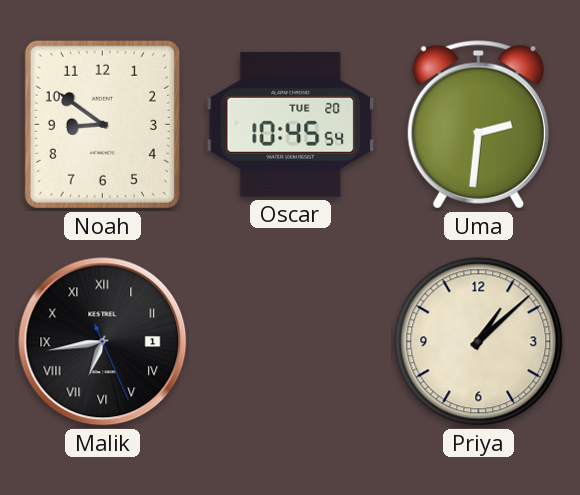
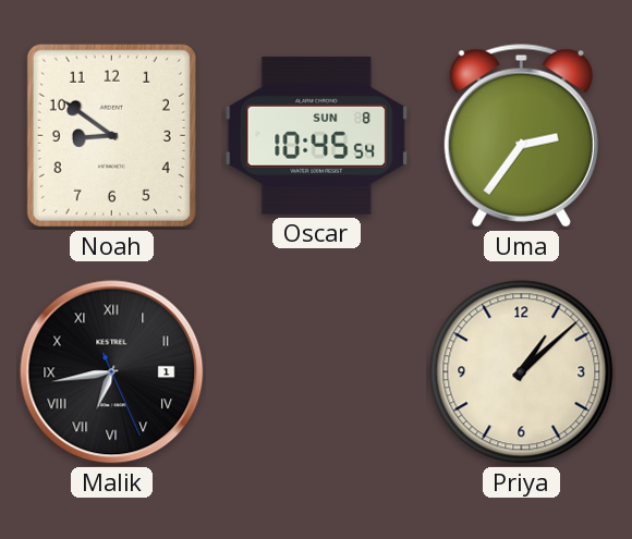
Oscar date: TUE 20 -> SUN 8 (317, 135)
Uma: 2:31 -> 2:36 (521, 136)
